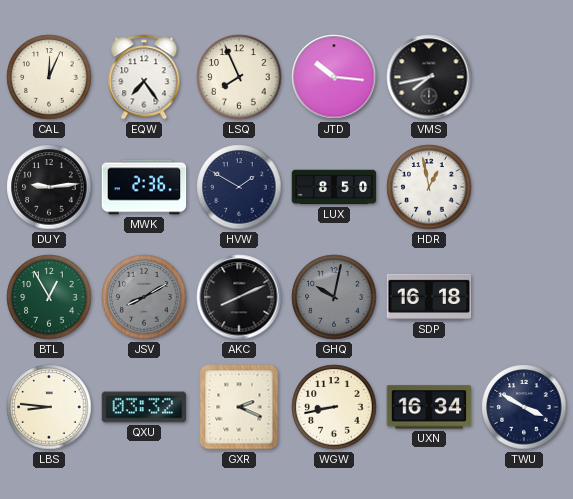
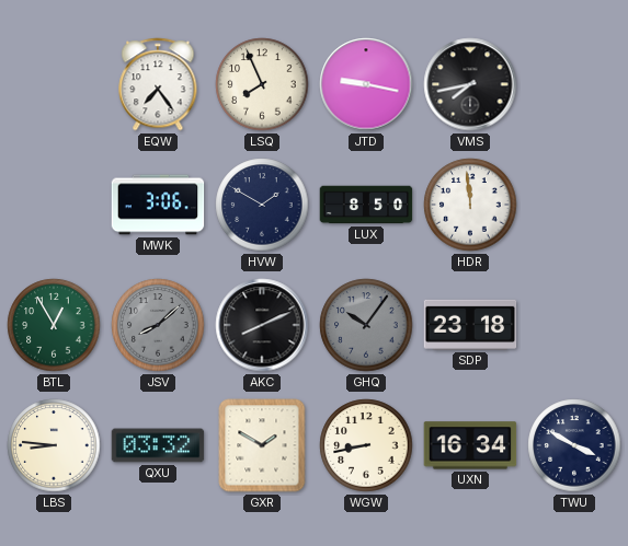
CAL: 12:04 -> none (49, 77)
JTD: 10:16 -> 9:17 (366, 84)
DUY: 9:14 -> none (49, 187)
MWK: 2:36 -> 3:06 (158, 205)
HDR: 12:58 -> 11:59 (470, 205)
JSV: 8:10 -> 8:08 (158, 325)
GHQ: 10:02 -> 10:06 (366, 325)
SDP: 16:18 -> 23:18 (470, 325)
GXR: 2:19 -> 1:50 (262, 445)
